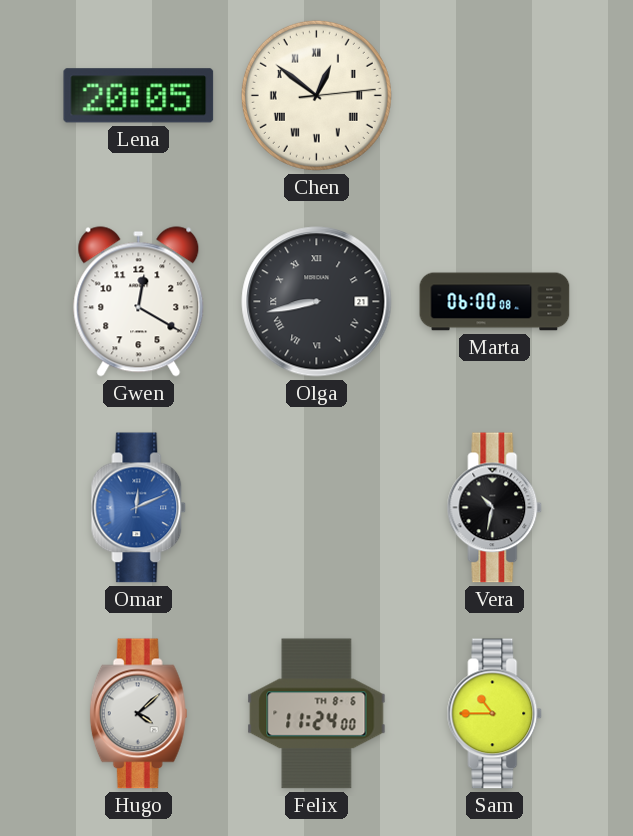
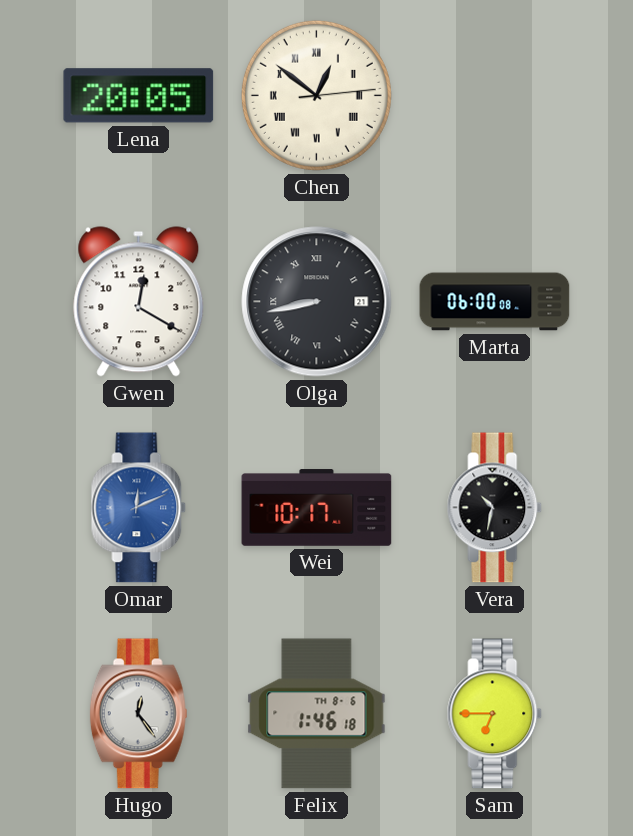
Wei: none -> 10:17 (317, 508)
Hugo: 4:08 -> 12:24 (138, 714)
Felix: 11:24 -> 1:46 (317, 714)
Sam: 10:45 -> 6:45 (495, 714)
